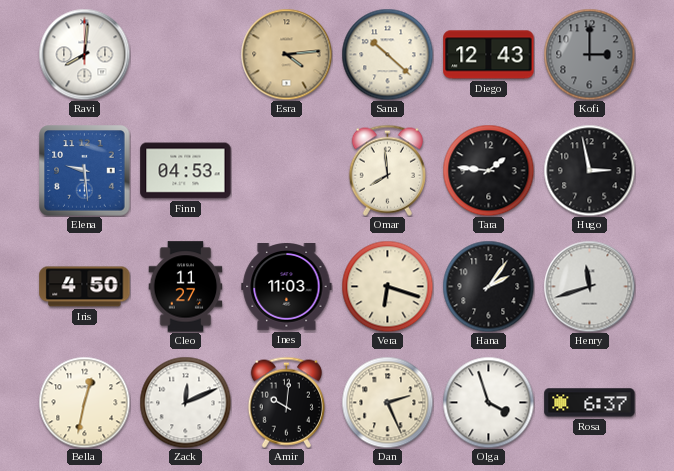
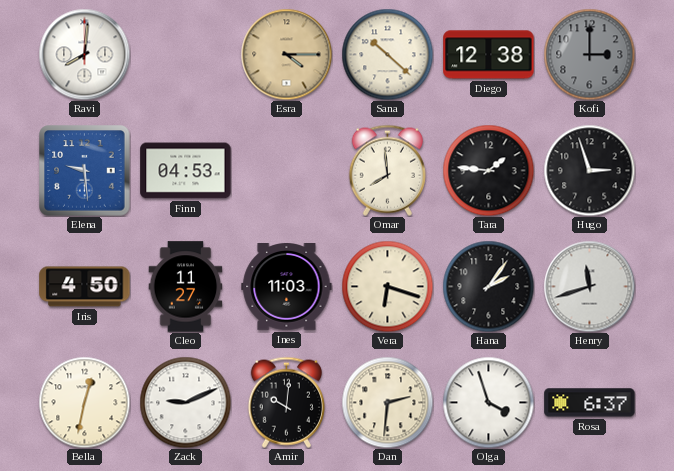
Esra: 4:14 -> 4:15 (286, 54)
Diego: 12:43 -> 12:38 (489, 55)
Hugo: 2:58 -> 2:57 (589, 170)
Zack: 12:11 -> 9:11 (185, 402)
Dan: 2:26 -> 2:31 (387, 402)
